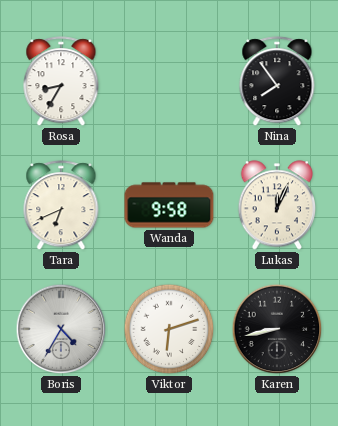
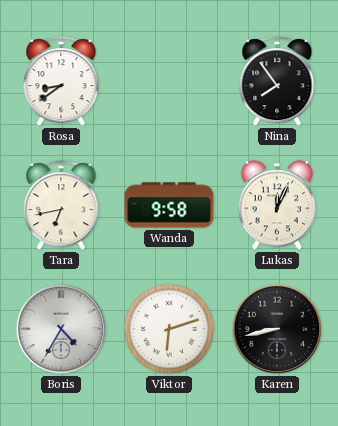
Rosa: 8:35 -> 8:39 (61, 82)
Tara: 6:41 -> 6:43 (61, 206)
